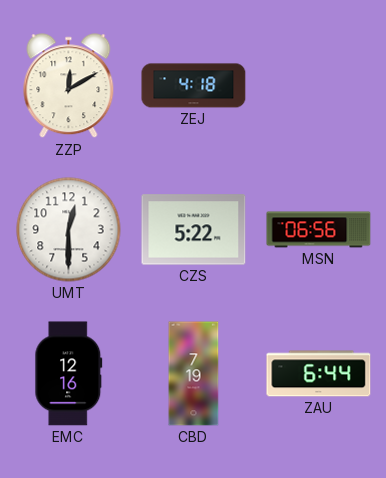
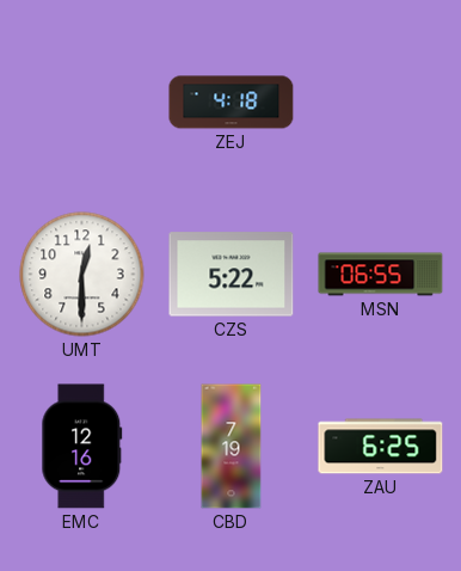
ZZP: 12:10 -> none (69, 86)
MSN: 06:56 -> 06:55 (381, 275)
ZAU: 6:44 -> 6:25 (381, 447)
